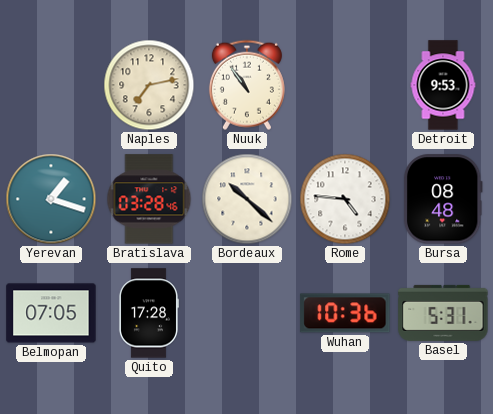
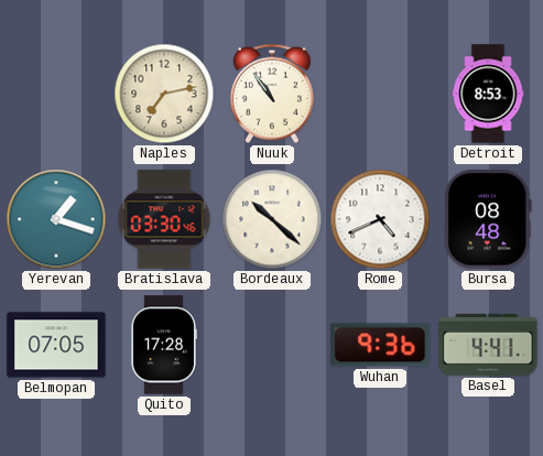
Detroit: 9:53 -> 8:53 (488, 94)
Bratislava: 03:28 -> 03:30 (164, 219)
Rome: 4:46 -> 4:41 (380, 219)
Wuhan: 10:36 -> 9:36 (380, 345)
Basel: 5:31 -> 4:41 (488, 345)
